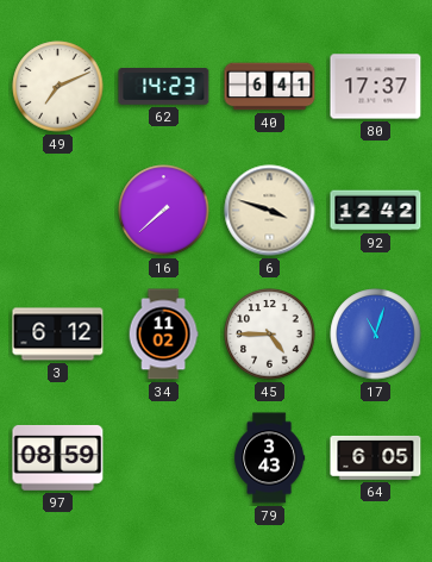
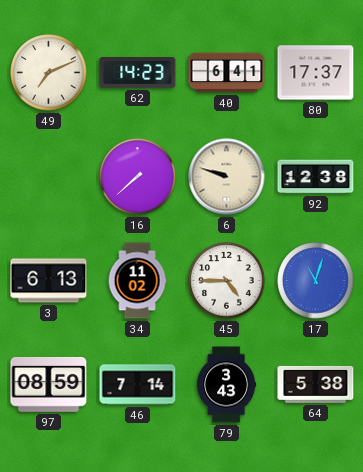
6: 3:48 -> 9:48 (227, 177)
92: 12:42 -> 12:38 (316, 177)
3: 6:12 -> 6:13 (49, 281)
46: none -> 7:14 (138, 385)
64: 6:05 -> 5:38 (316, 384)
